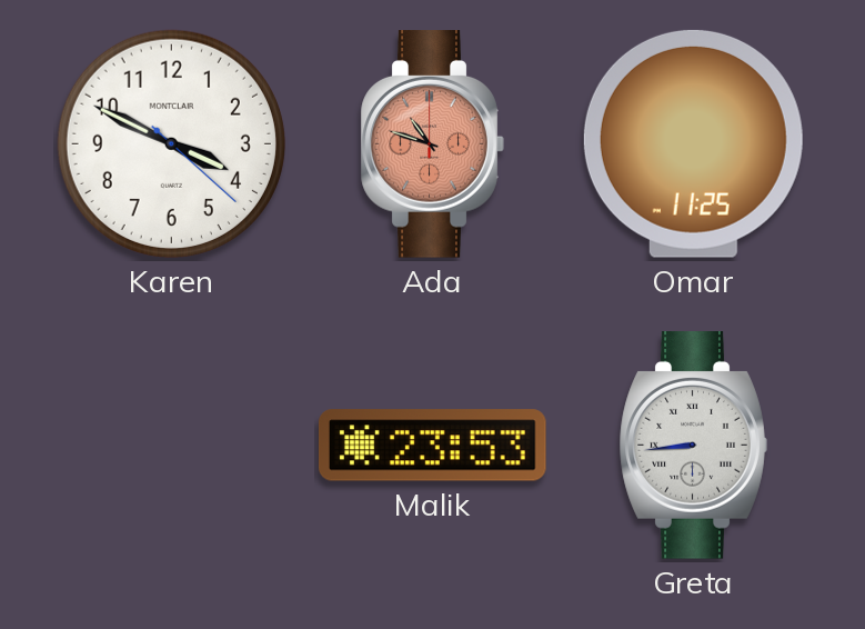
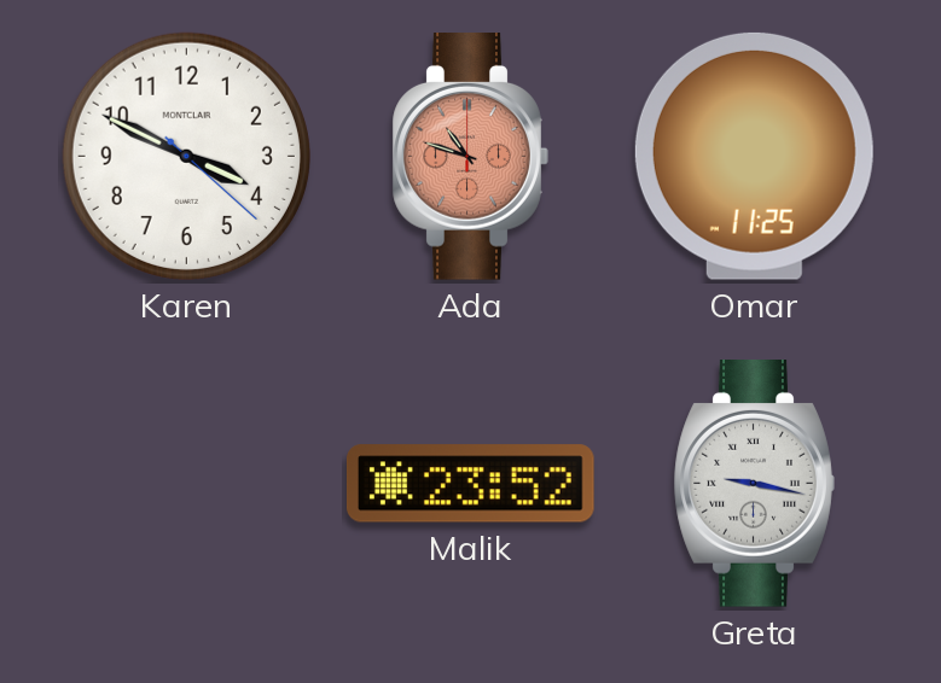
Malik: 23:53 -> 23:52 (471, 484)
Greta: 8:44 -> 9:17 (754, 484)
